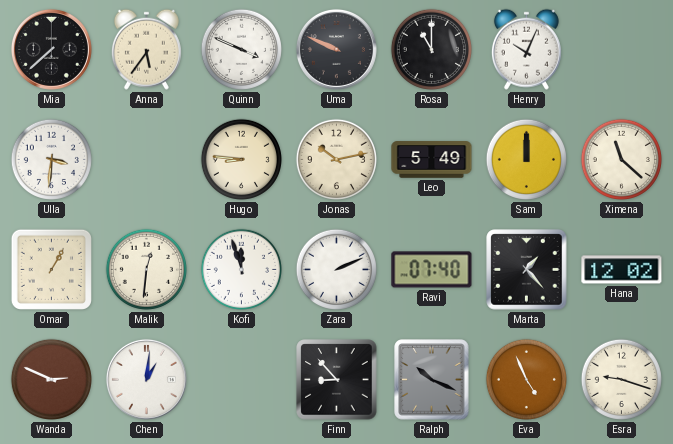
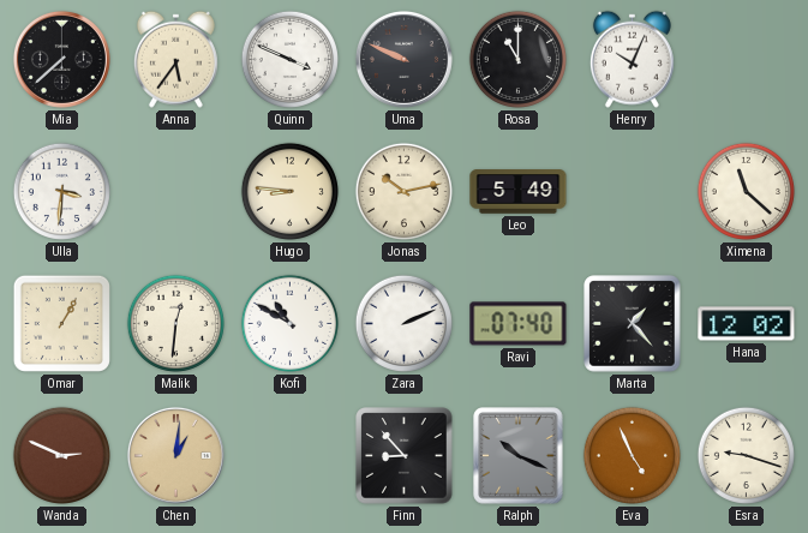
Sam: 12:00 -> none (526, 159)
Kofi: 11:57 -> 10:50 (289, 323)
Chen dial: white -> champagne (175, 455)
